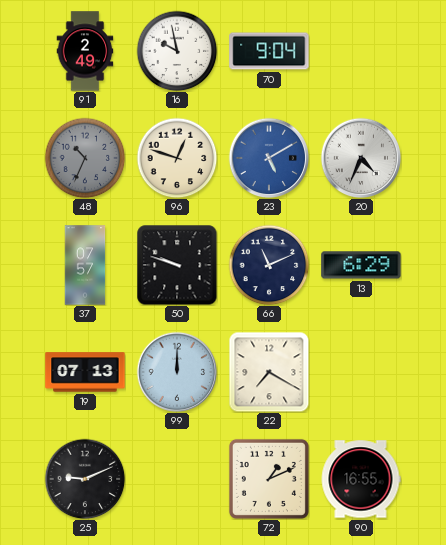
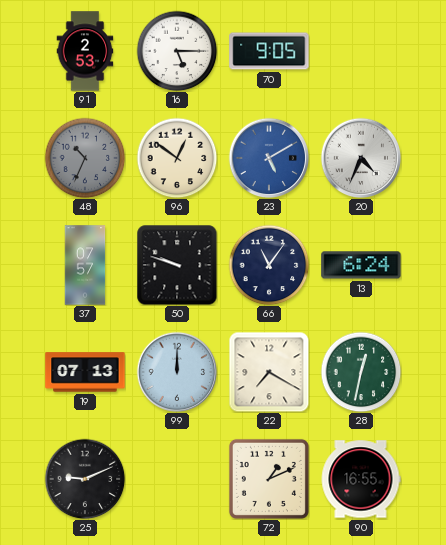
91: 2:49 -> 2:53 (85, 51)
16: 9:58 -> 5:15 (177, 51)
70: 9:04 -> 9:05 (269, 51)
96: 12:48 -> 12:51 (177, 158)
66: 11:11 -> 11:06 (269, 265)
13: 6:29 -> 6:24 (361, 265)
28: none -> 12:32 (361, 372)
